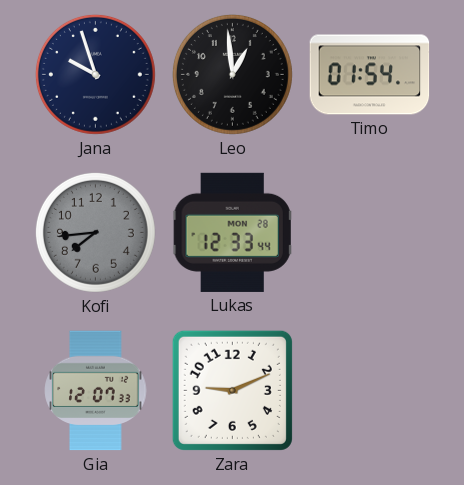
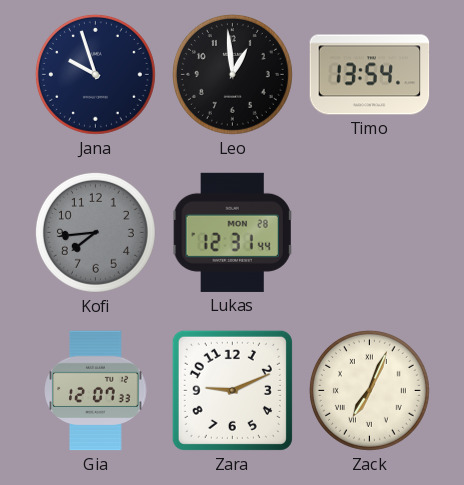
Timo: 01:54 -> 13:54 (370, 75)
Lukas: 12:33 -> 12:31 (233, 232)
Zack: none -> 7:04 (369, 390)
